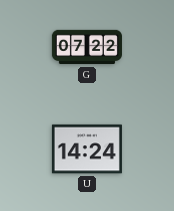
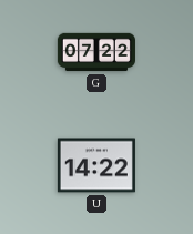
U: 14:24 -> 14:22 (96, 165)
